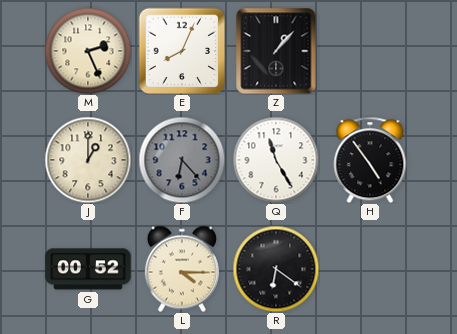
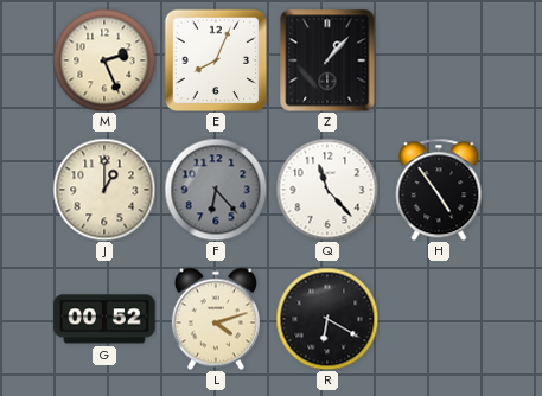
Q: 11:25 -> 11:23 (327, 190)
L: 4:15 -> 4:12 (216, 319)
R: 6:21 -> 6:20 (327, 319)
